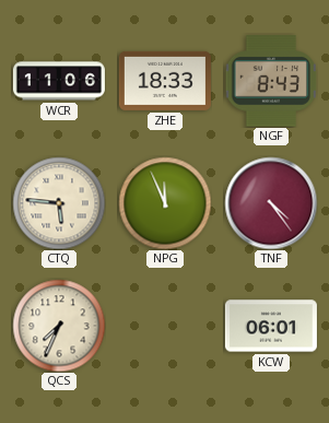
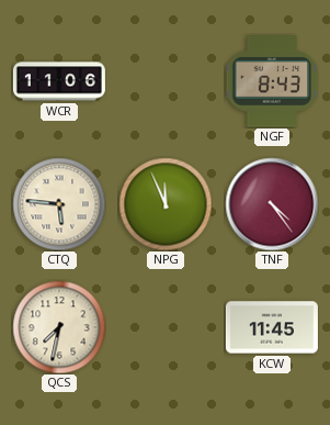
ZHE: 18:33 -> none (165, 81)
QCS: 7:34 -> 7:32 (59, 327)
KCW: 06:01 -> 11:45 (272, 327)
